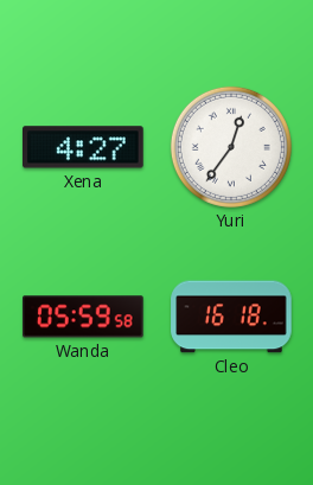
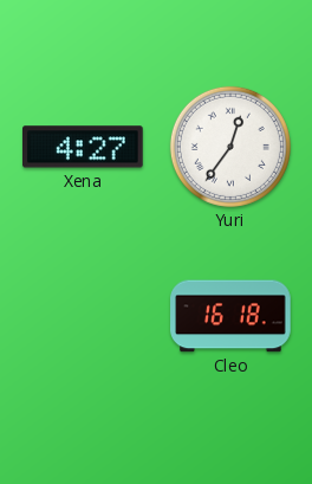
Wanda: 05:59 -> none (84, 317)
